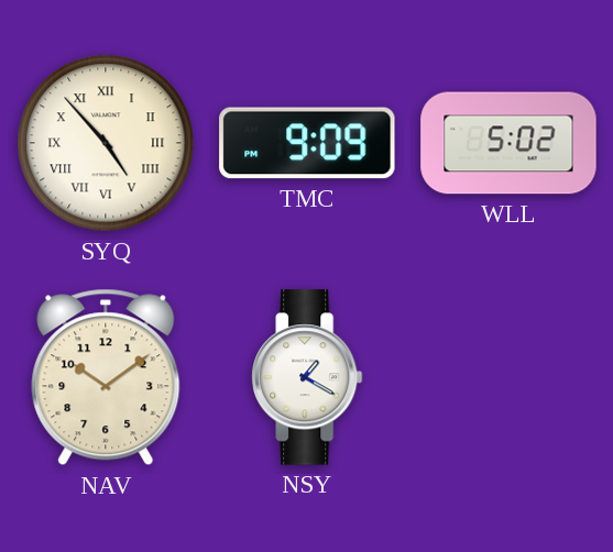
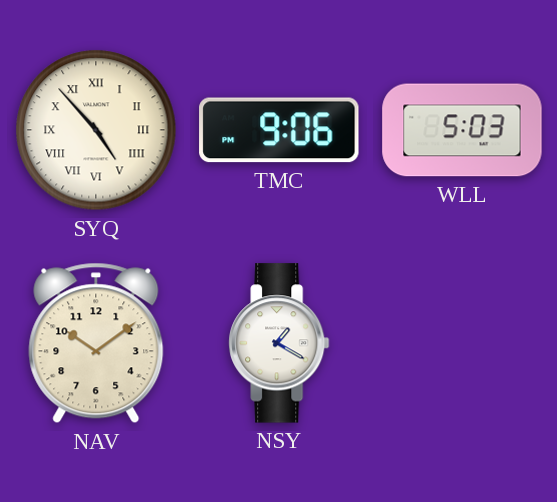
TMC: 9:09 -> 9:06 (279, 130)
WLL: 5:02 -> 5:03 (462, 130)
